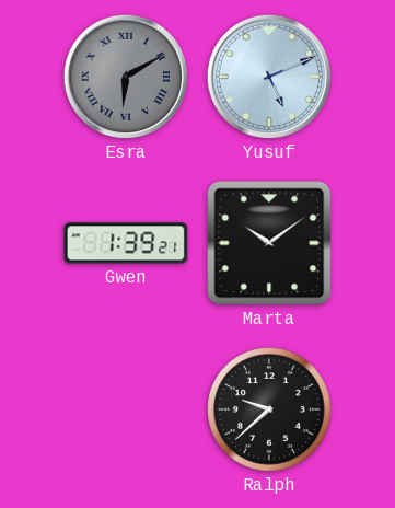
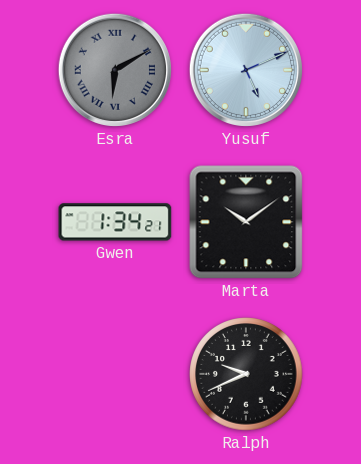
Gwen: 1:39 -> 1:34 (115, 222)
Ralph: 9:38 -> 9:41 (246, 374)
